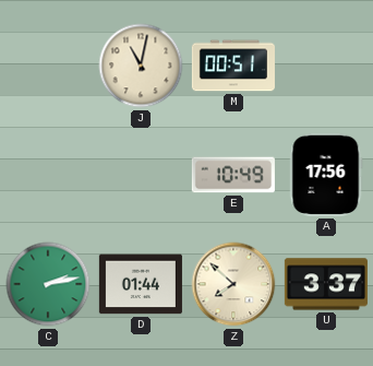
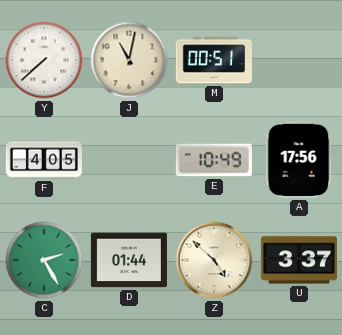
Y: none -> 7:38 (44, 60)
F: none -> 4:05 (44, 160)
C: 2:13 -> 2:25 (44, 260)
Z: 7:52 -> 4:52 (214, 260)
